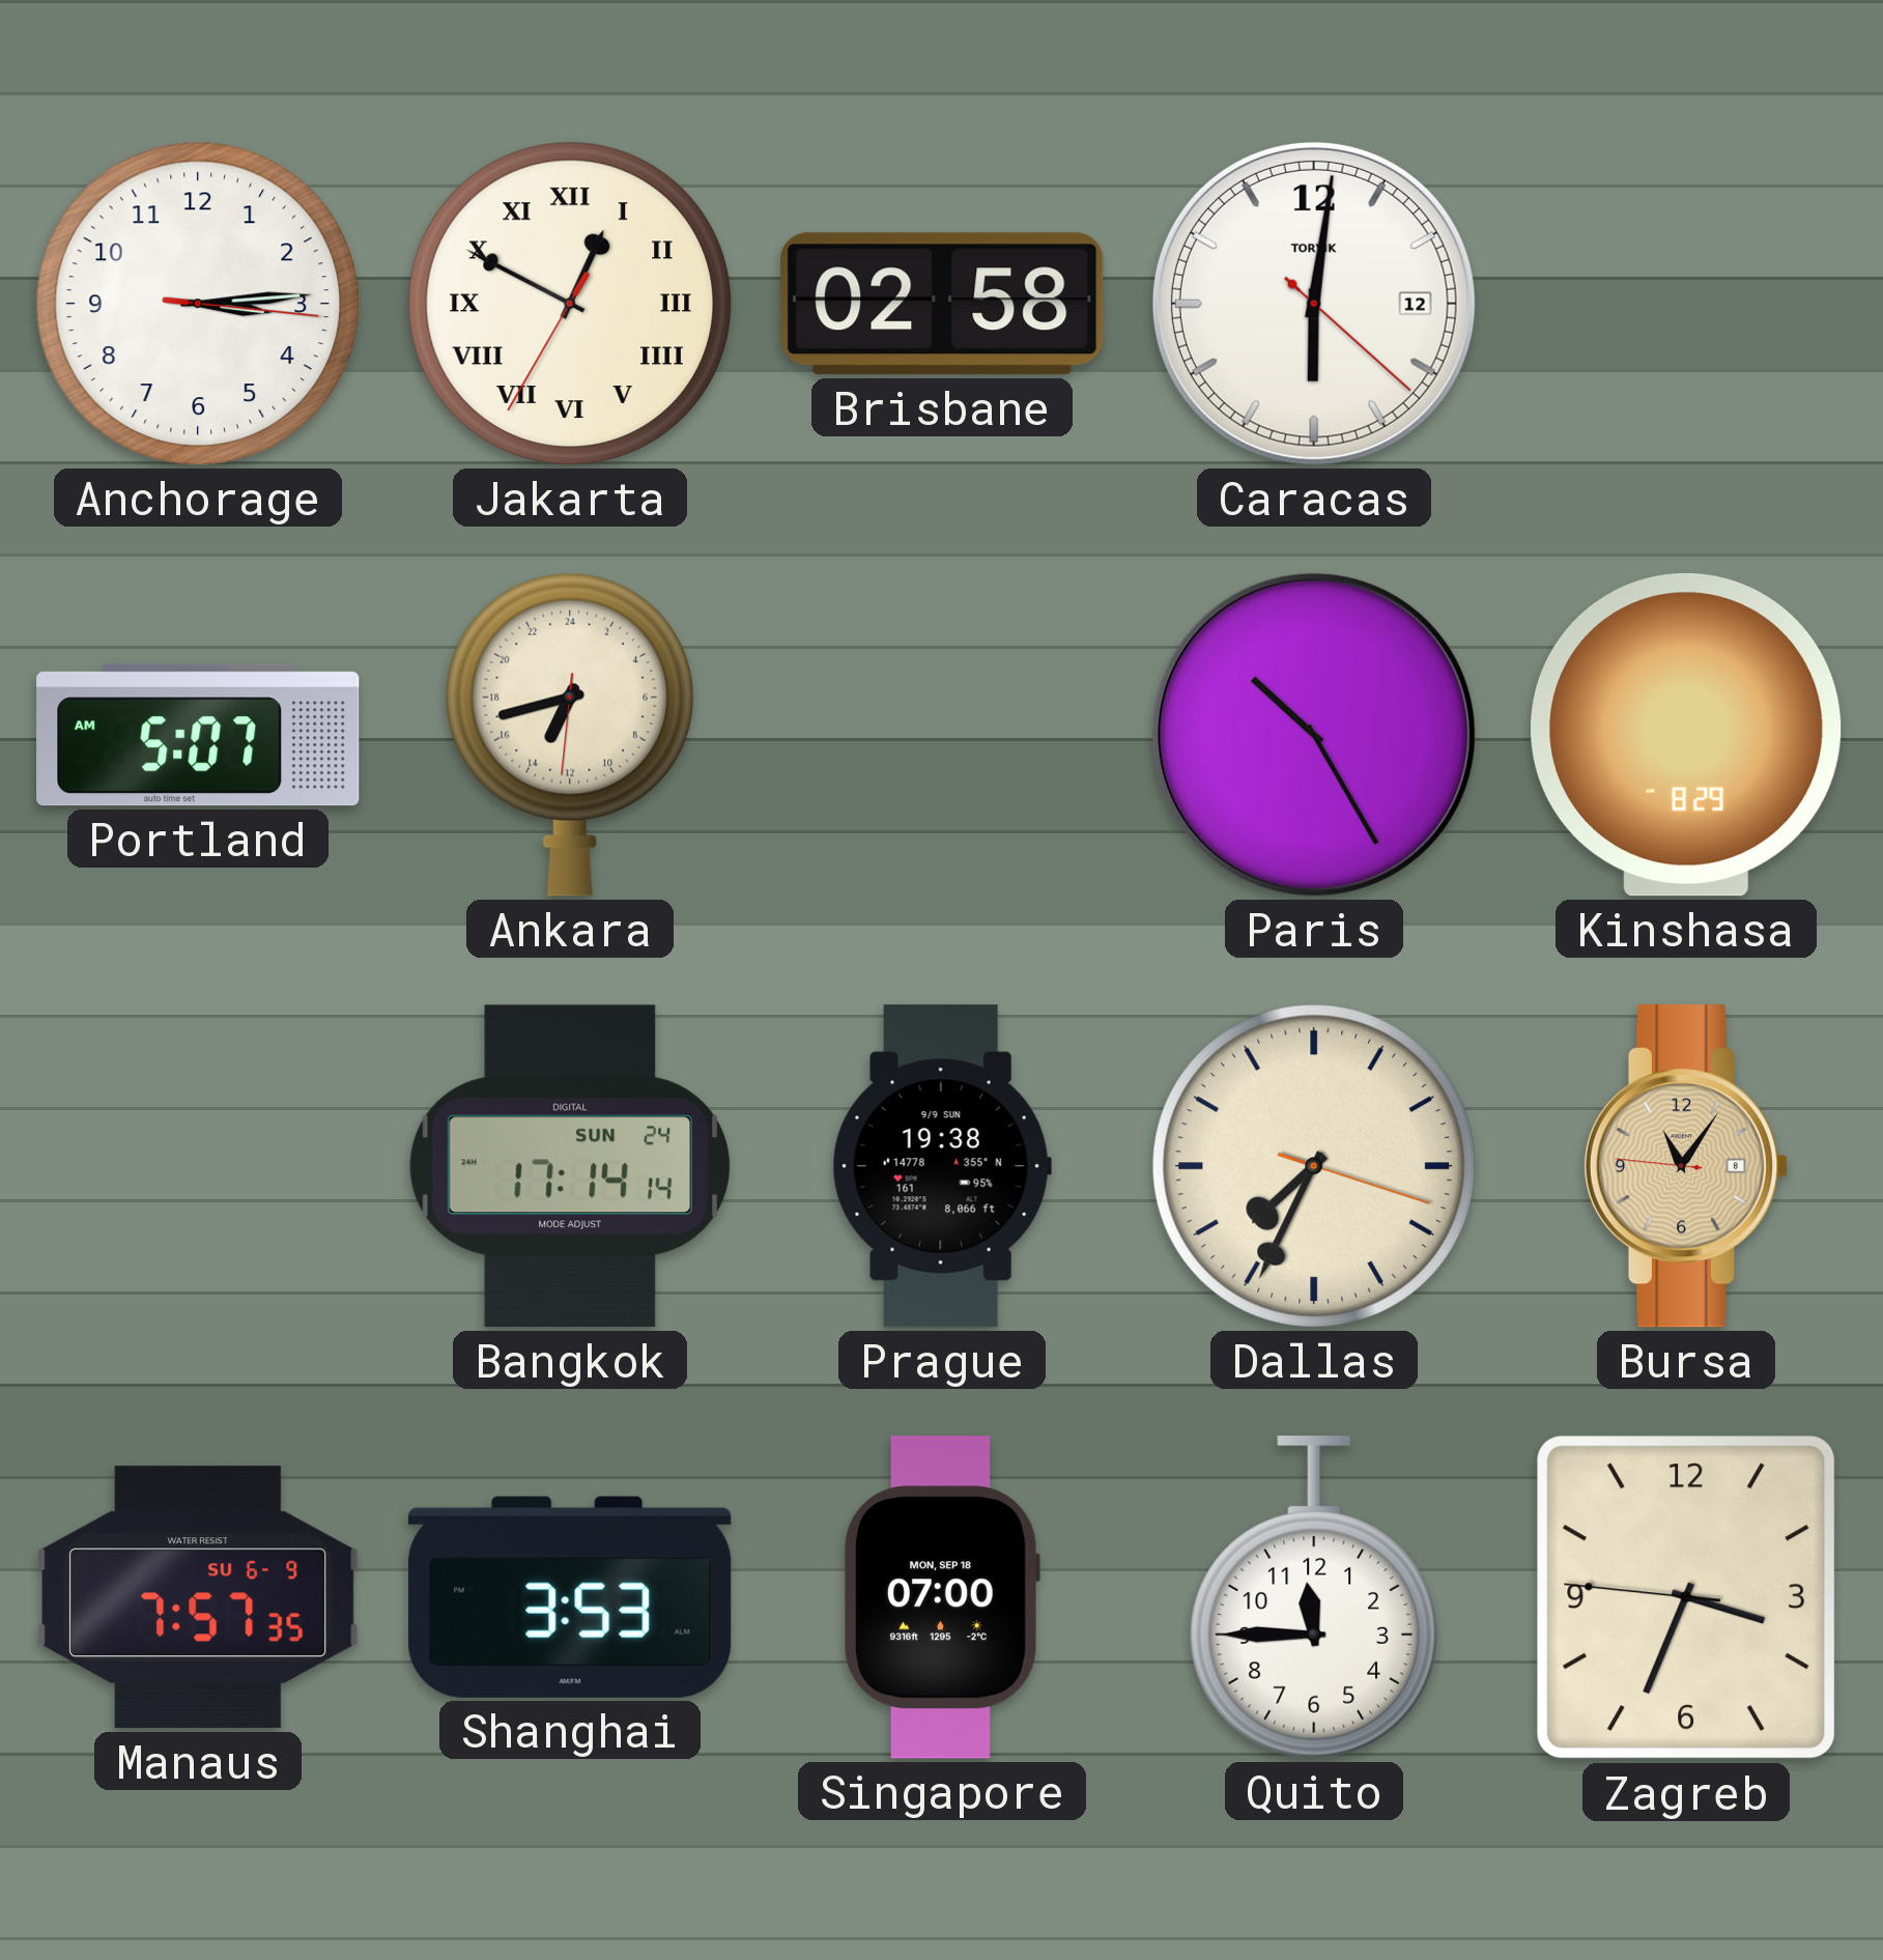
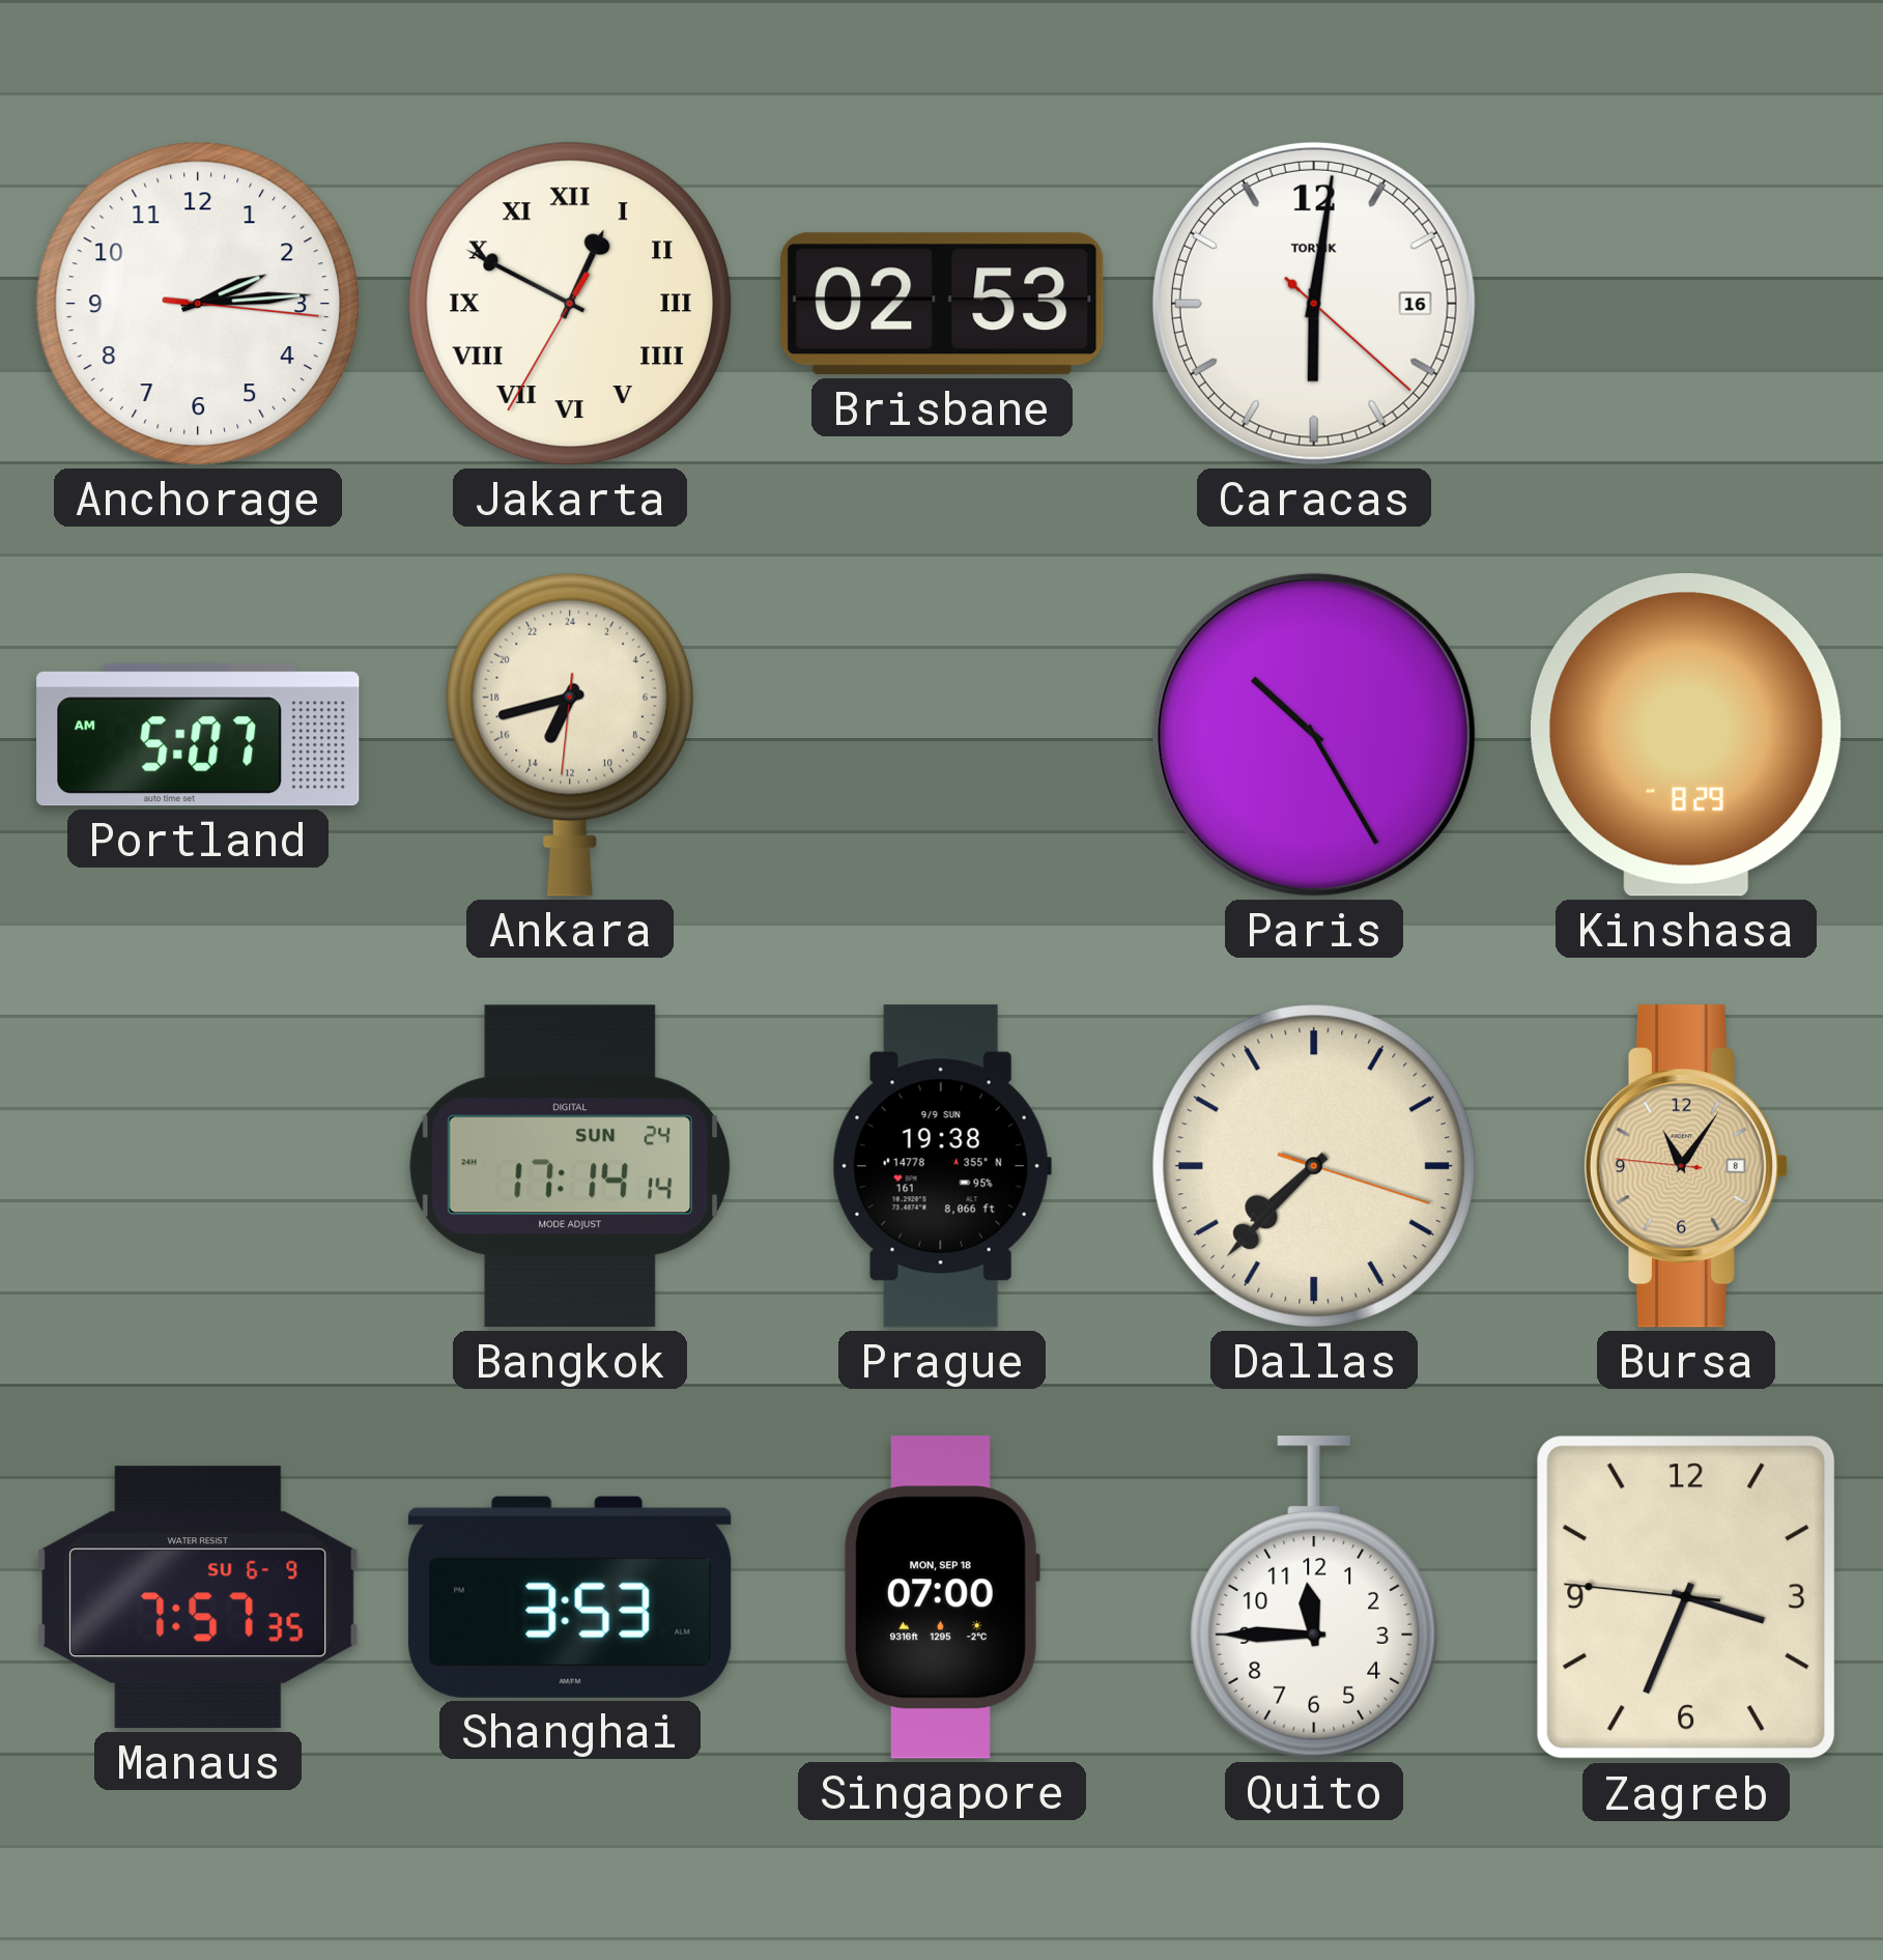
Anchorage: 3:14 -> 2:14 (198, 304)
Brisbane: 02:58 -> 02:53 (942, 304)
Caracas date: 12 -> 16 (1314, 304)
Dallas: 7:34 -> 7:37 (1314, 1166)
